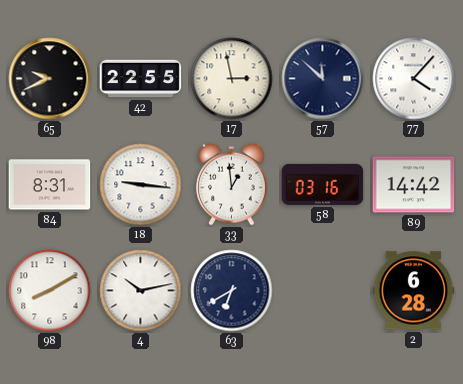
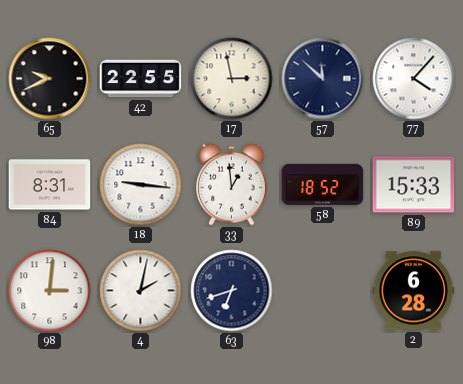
58: 03:16 -> 18:52 (323, 184)
89: 14:42 -> 15:33 (414, 185)
98: 8:10 -> 3:01 (50, 291)
4: 10:13 -> 2:02 (141, 291)
63: 6:40 -> 6:42 (232, 291)
